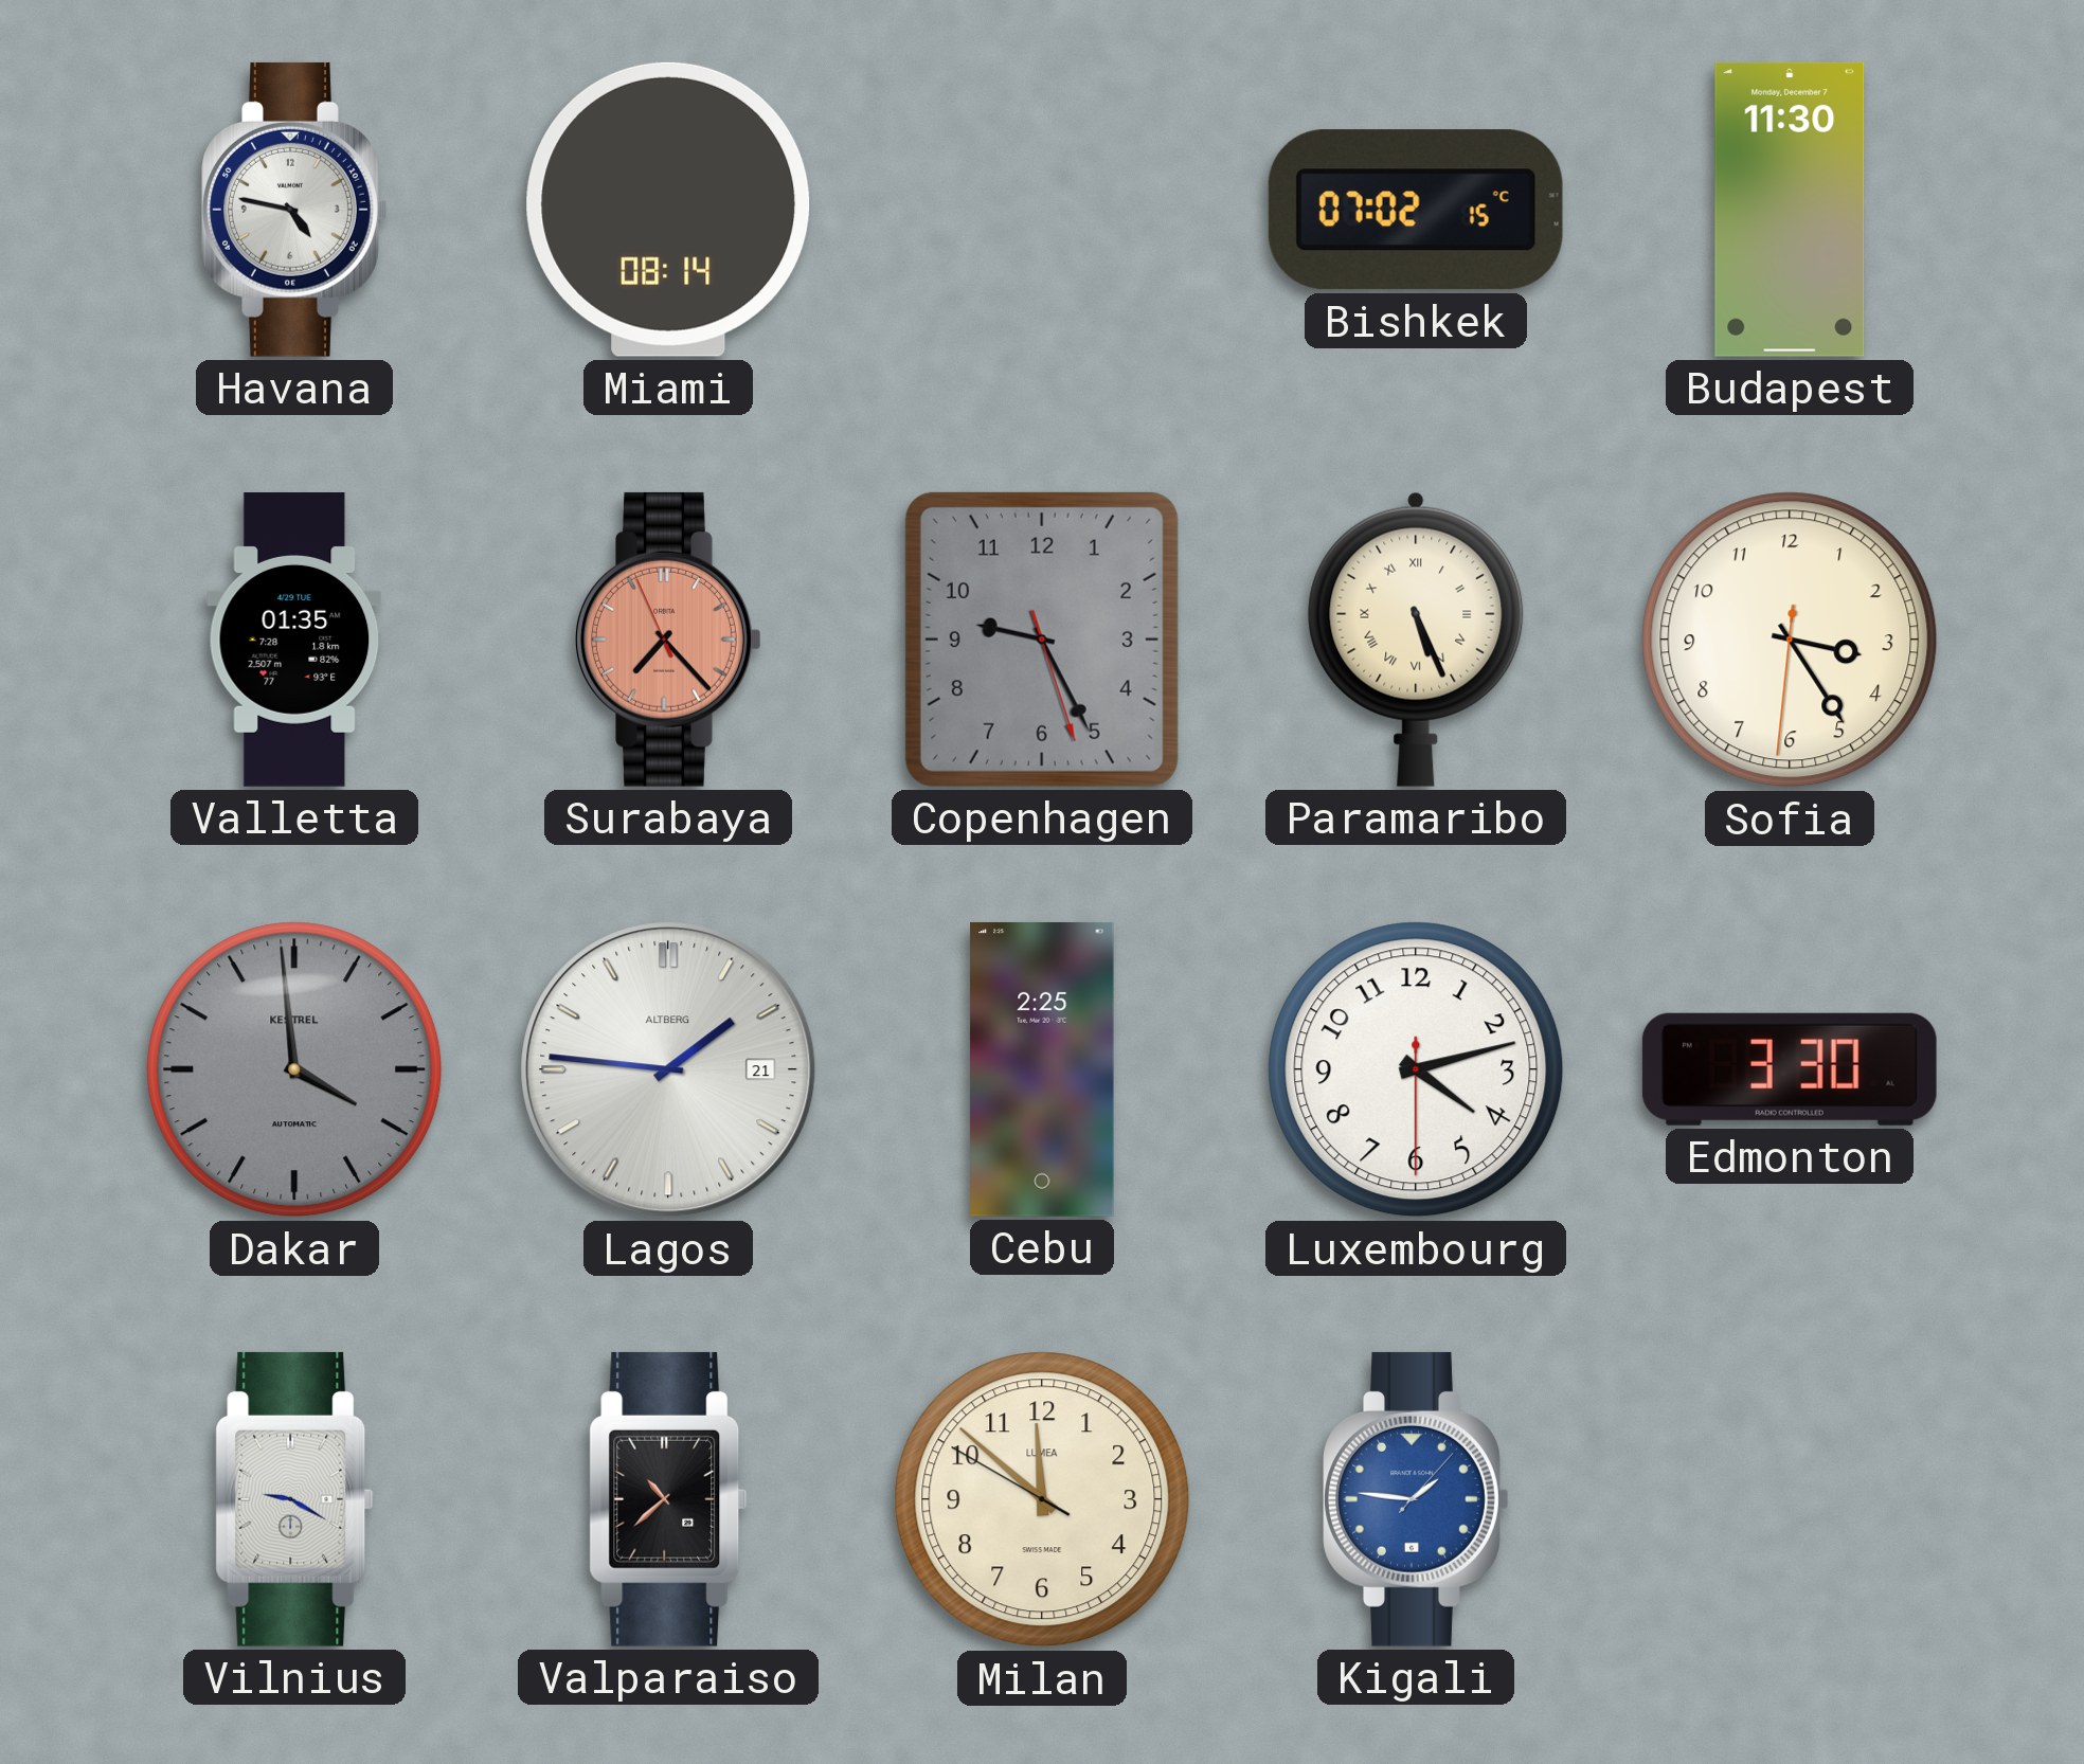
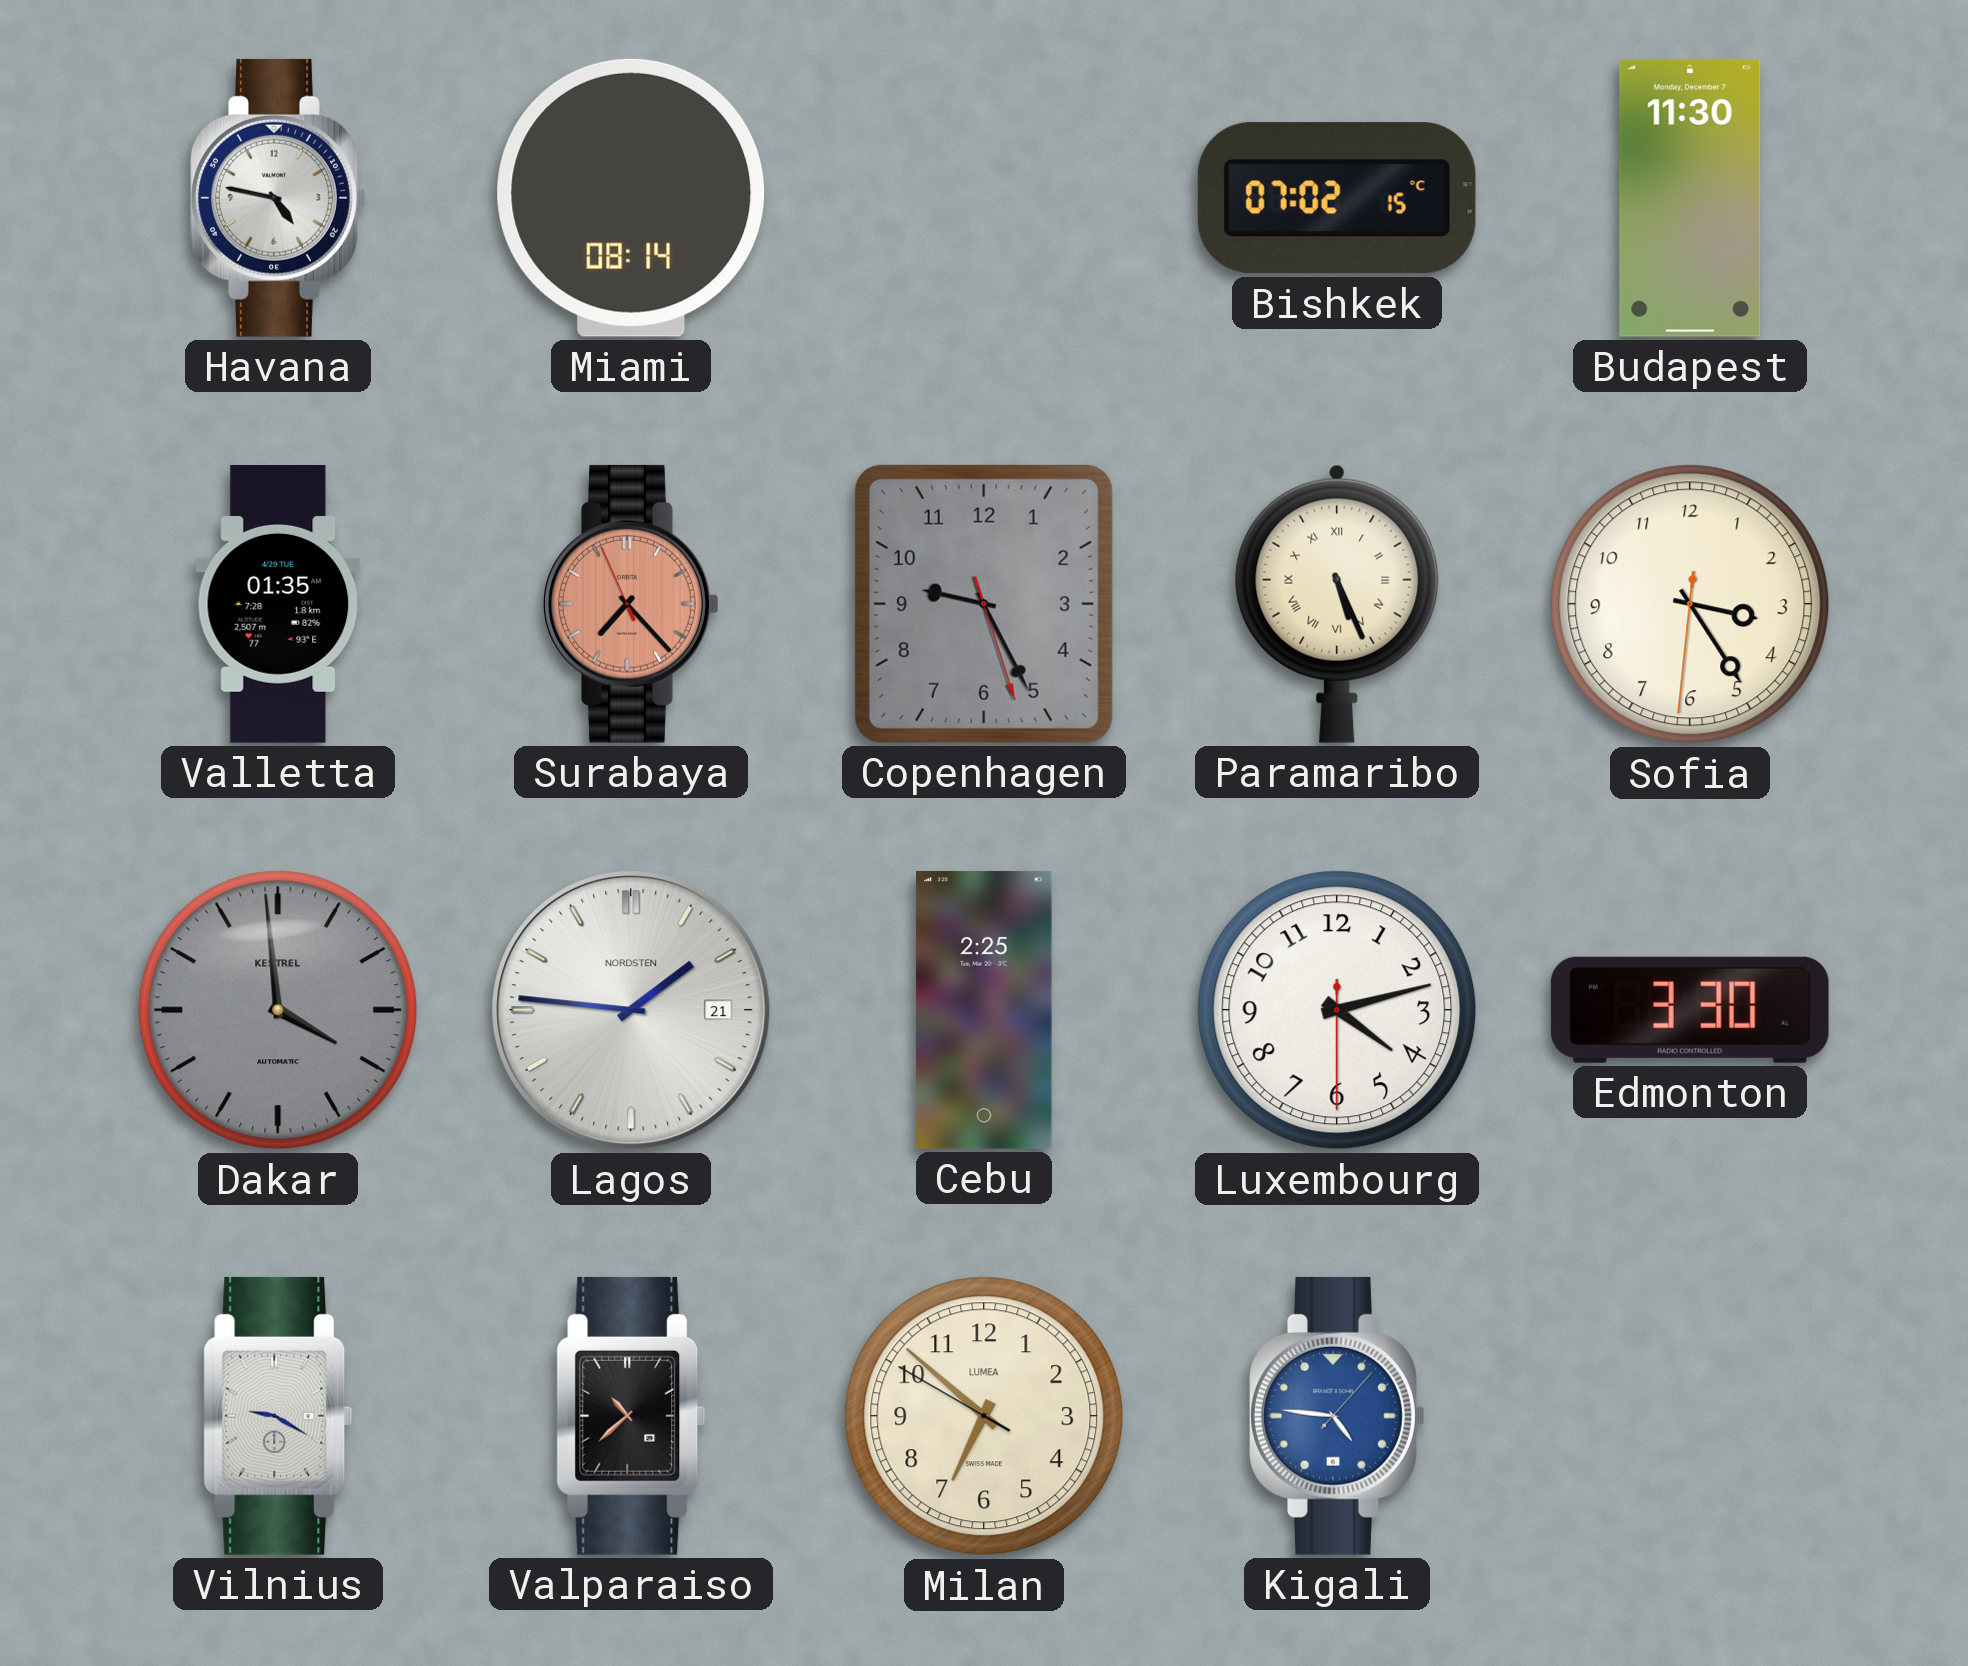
Lagos brand: ALTBERG -> NORDSTEN (631, 1010)
Milan: 11:51 -> 6:51 (984, 1416)
Kigali: 1:46 -> 4:46 (1337, 1416)
